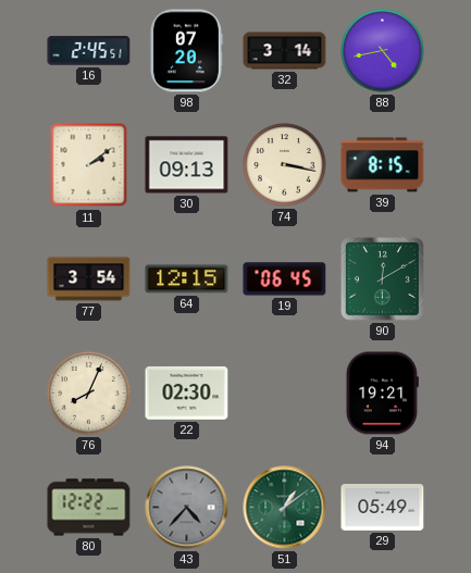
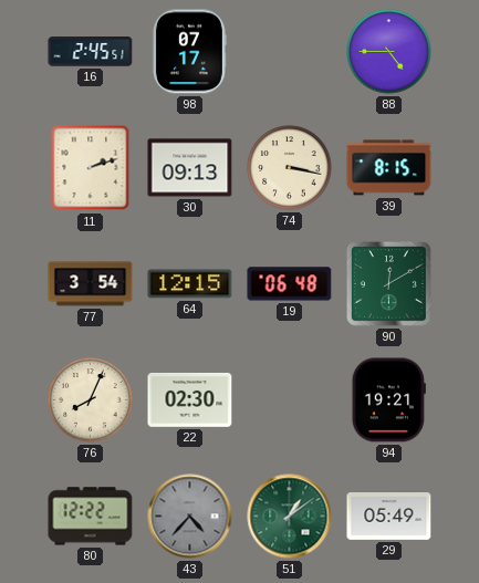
98: 07:20 -> 07:17 (189, 52)
32: 3:14 -> none (285, 51)
88: 4:43 -> 4:45 (389, 52)
11: 2:09 -> 2:12 (91, 168)
19: 06:45 -> 06:48 (290, 284)
